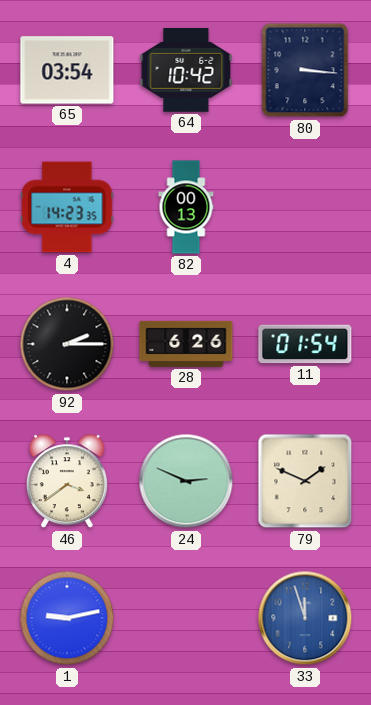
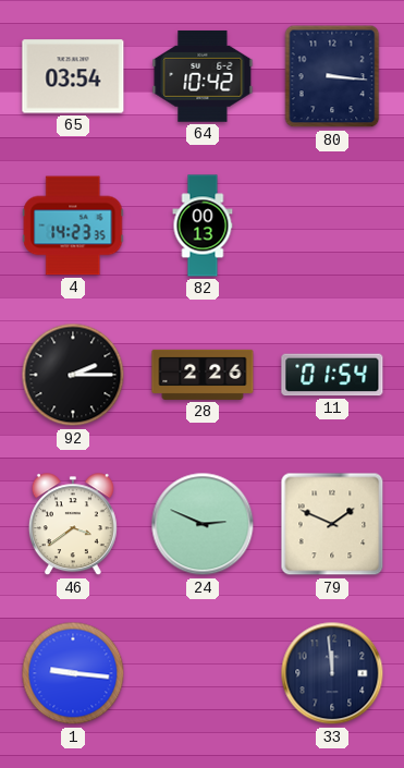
28: 6:26 -> 2:26 (203, 375)
1: 9:13 -> 9:16 (73, 673)
33: 11:57 -> 11:59 (332, 673)
33 dial: blue -> navy (332, 673)
